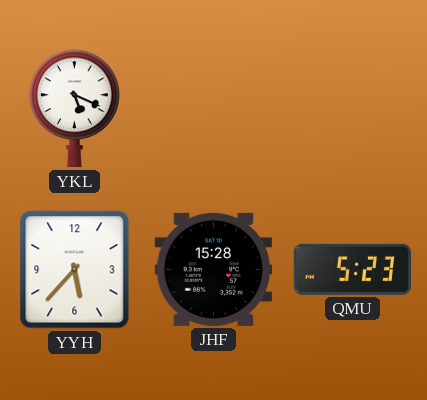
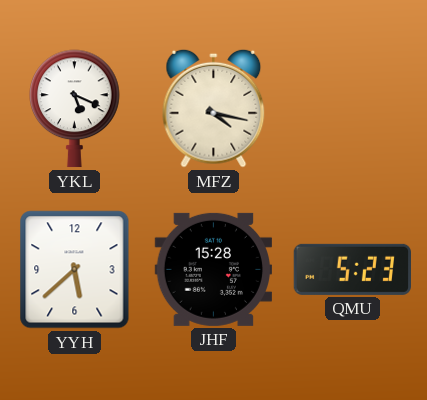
MFZ: none -> 4:17 (214, 108)
YYH: 5:37 -> 5:38 (75, 270)
